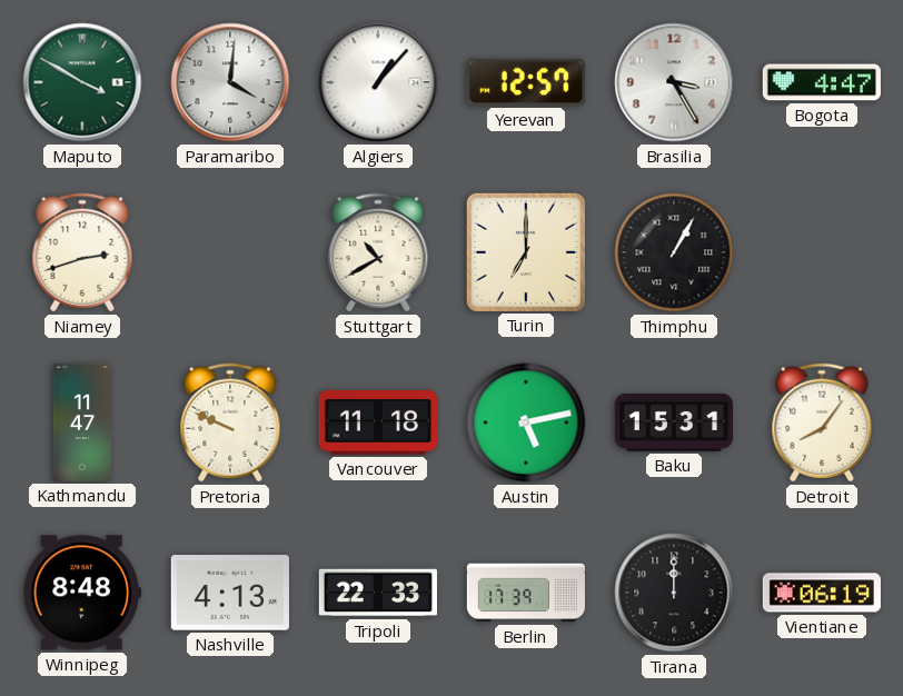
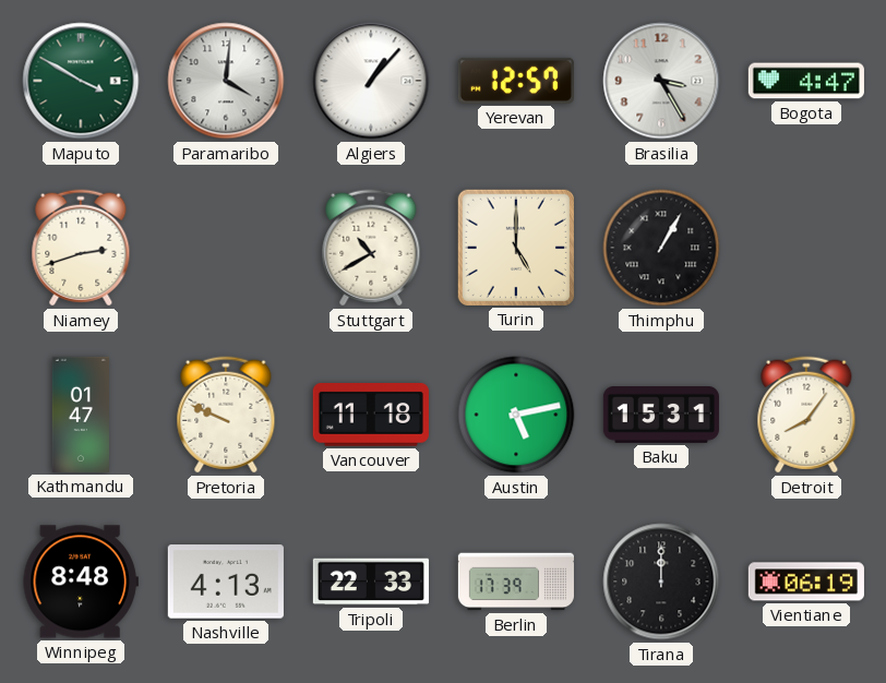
Turin: 7:00 -> 5:00 (516, 248)
Kathmandu: 11:47 -> 01:47 (81, 415)
